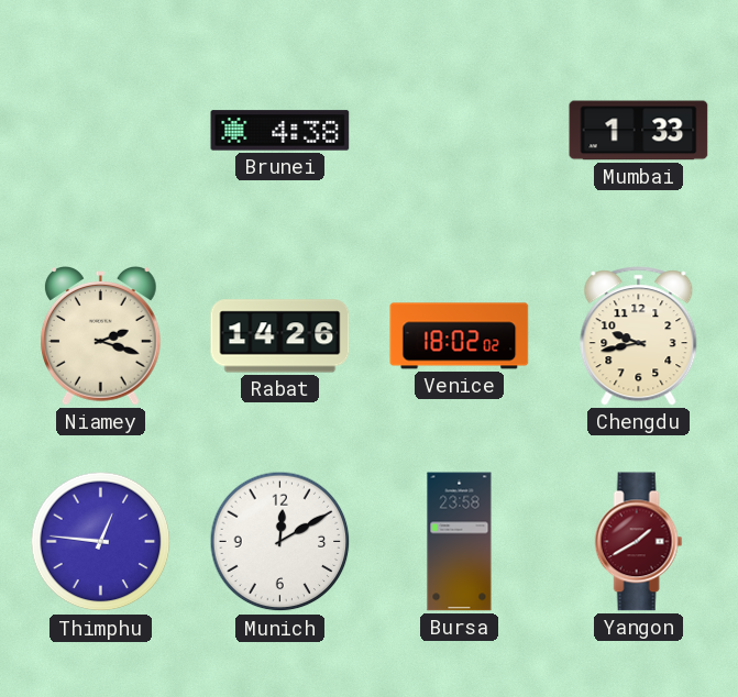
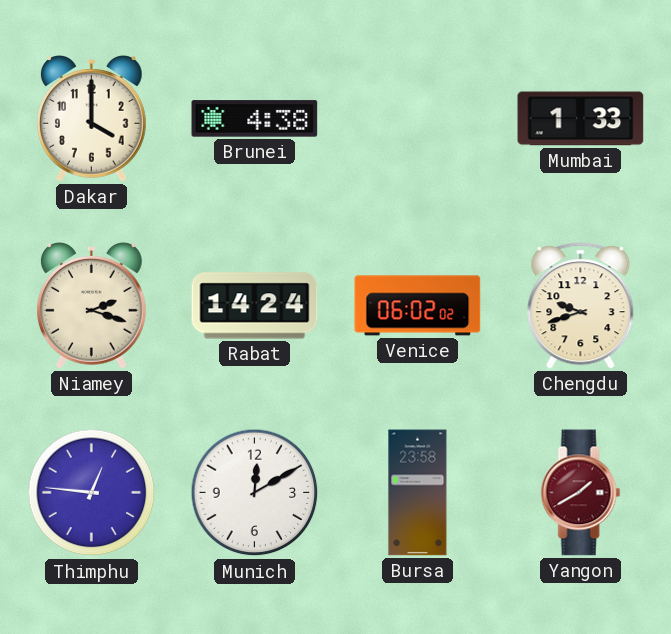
Dakar: none -> 4:00 (92, 119)
Rabat: 14:26 -> 14:24 (255, 306)
Venice: 18:02 -> 06:02 (418, 306)
Chengdu: 9:43 -> 9:42 (581, 306)
